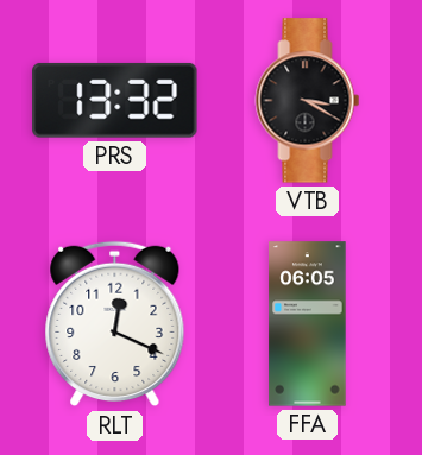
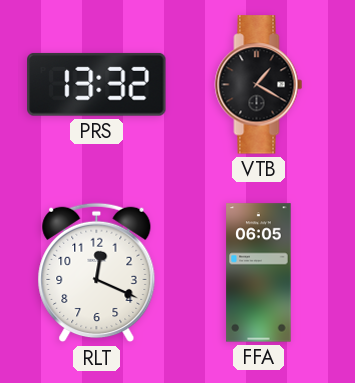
VTB: 3:20 -> 1:20 (259, 85)
